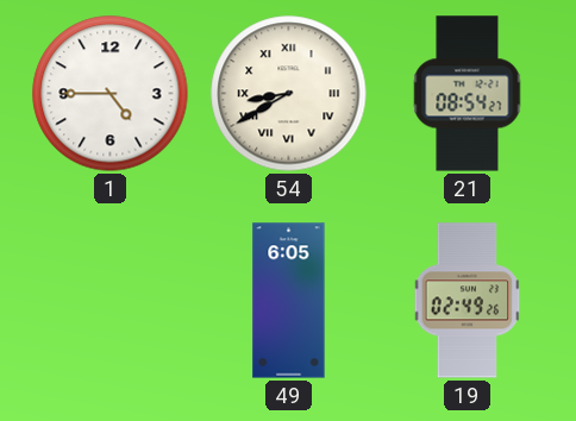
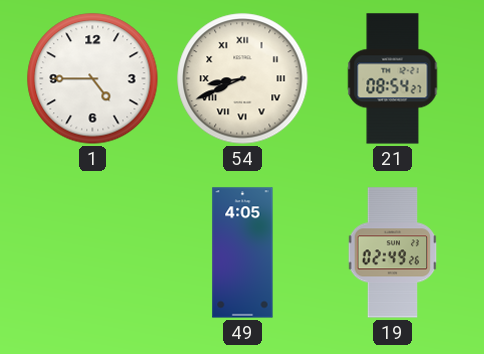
54: 8:40 -> 8:41 (243, 79)
49: 6:05 -> 4:05 (243, 253)
